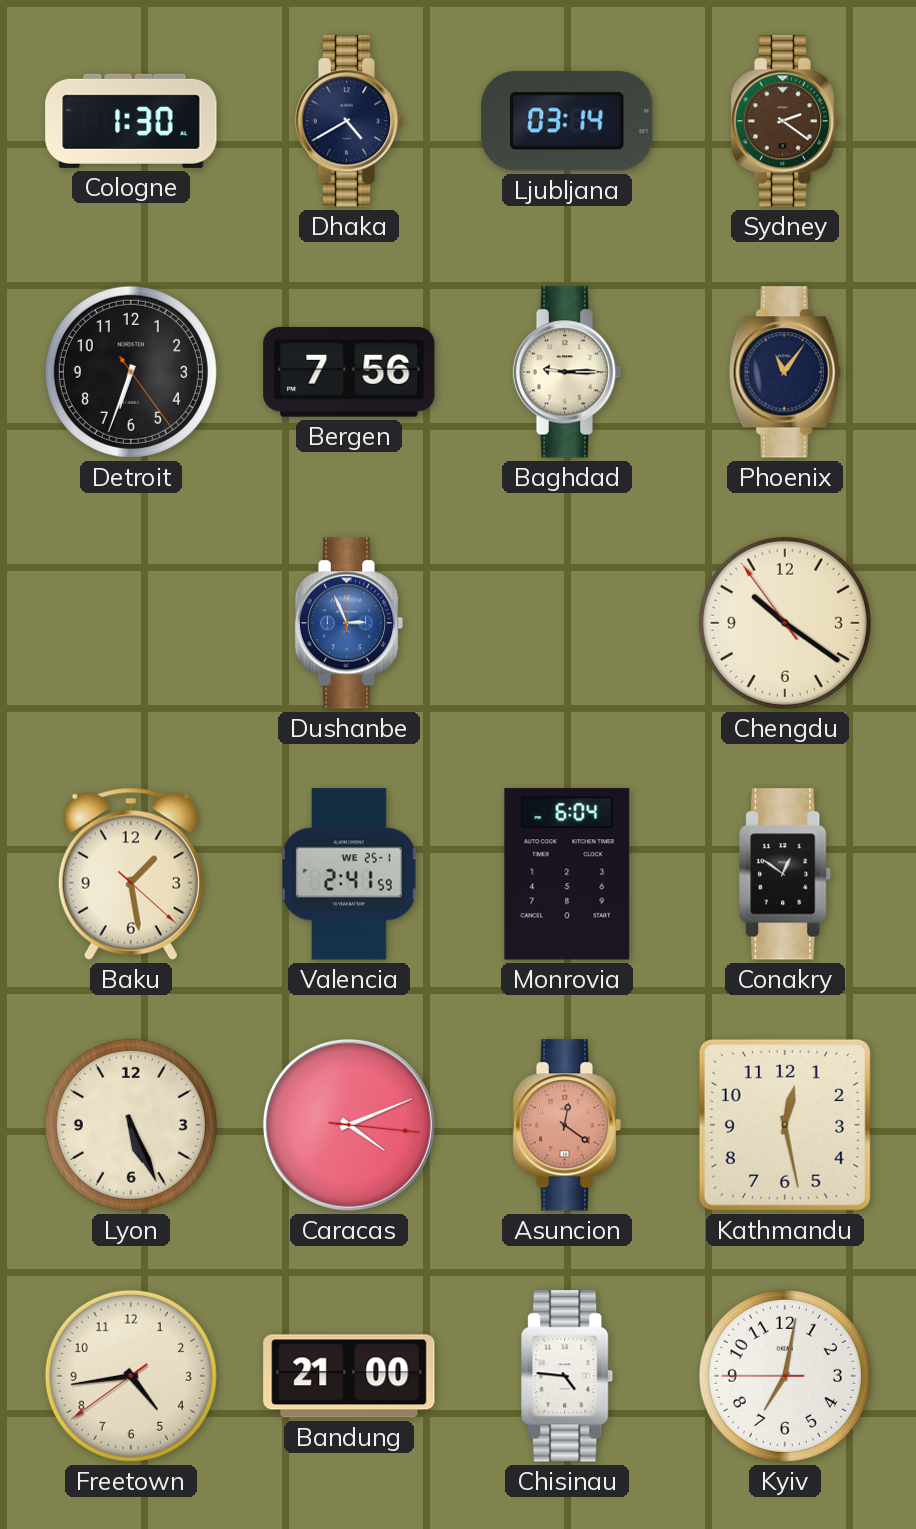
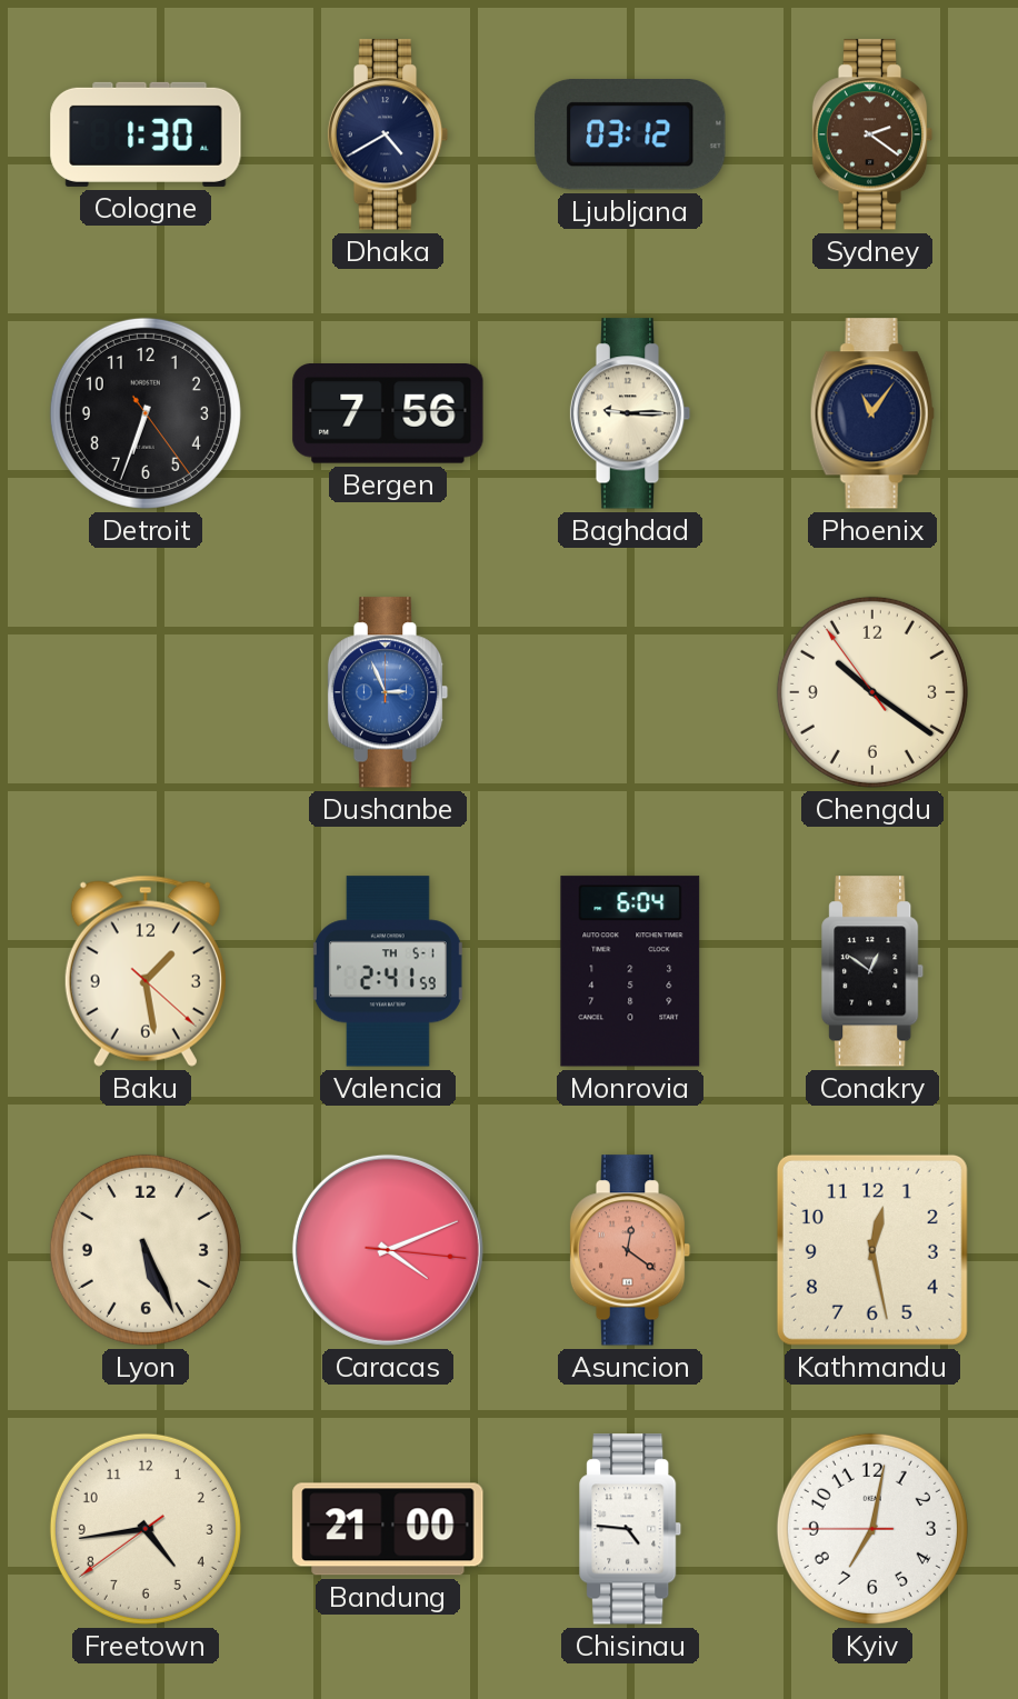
Ljubljana: 03:14 -> 03:12 (630, 134)
Valencia date: WE 25-1 -> TH 5-1 (388, 971)
